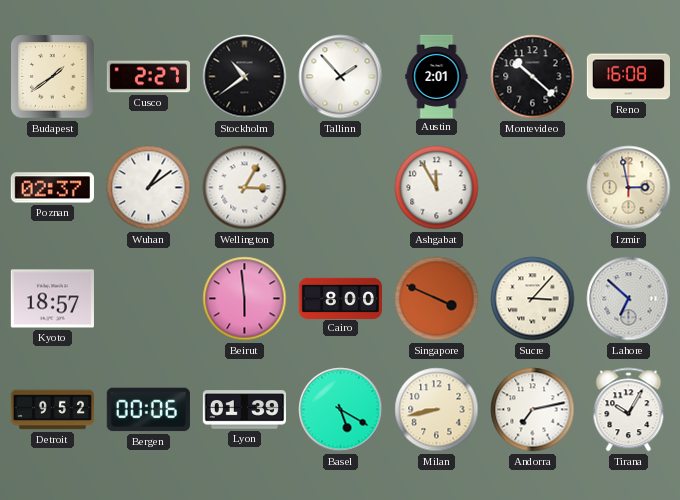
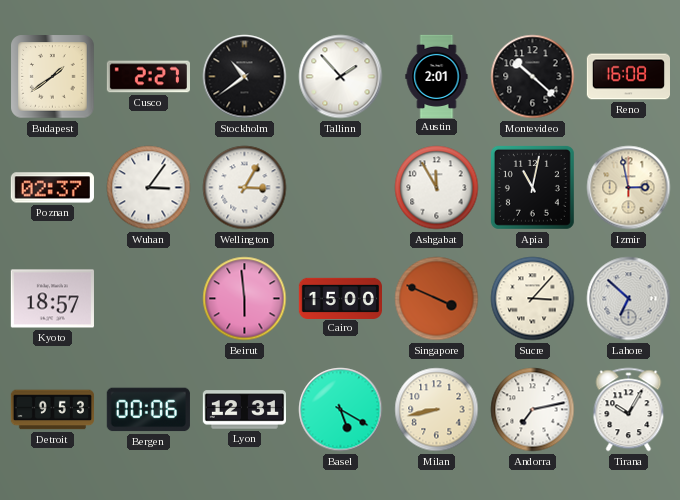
Wuhan: 1:09 -> 3:06 (149, 188)
Apia: none -> 11:02 (532, 187)
Cairo: 8:00 -> 15:00 (340, 298)
Detroit: 9:52 -> 9:53 (52, 410)
Lyon: 01:39 -> 12:31 (244, 410)
